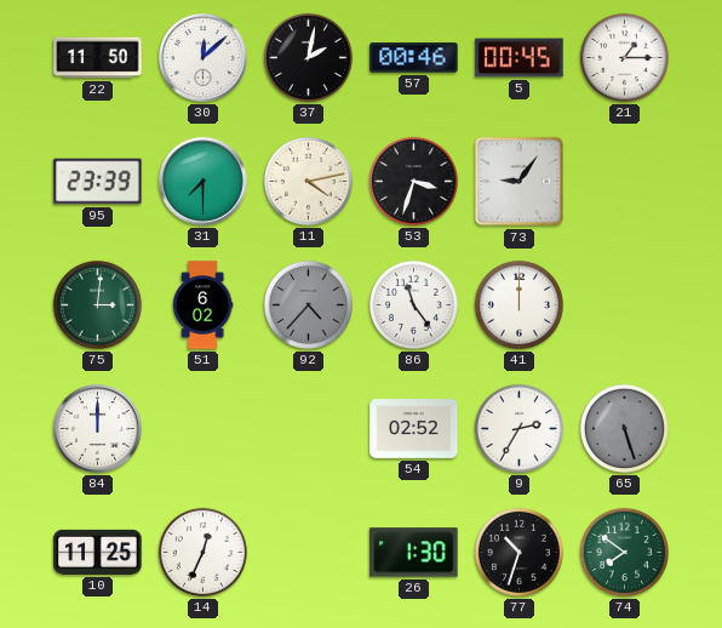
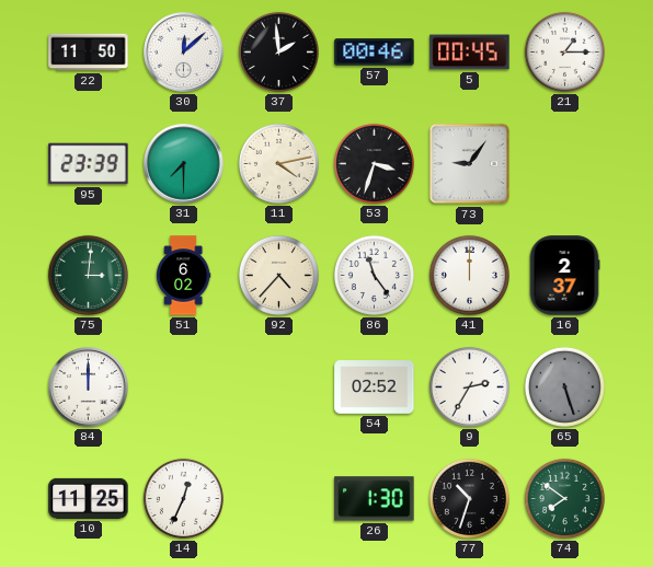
37: 2:02 -> 1:59 (278, 51)
92 dial: grey -> cream (278, 275)
16: none -> 2:37 (564, 276)
